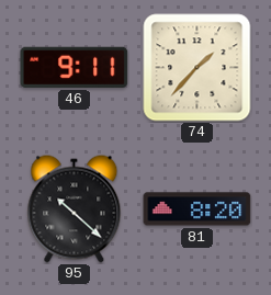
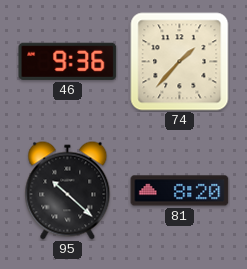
46: 9:11 -> 9:36 (68, 61)
